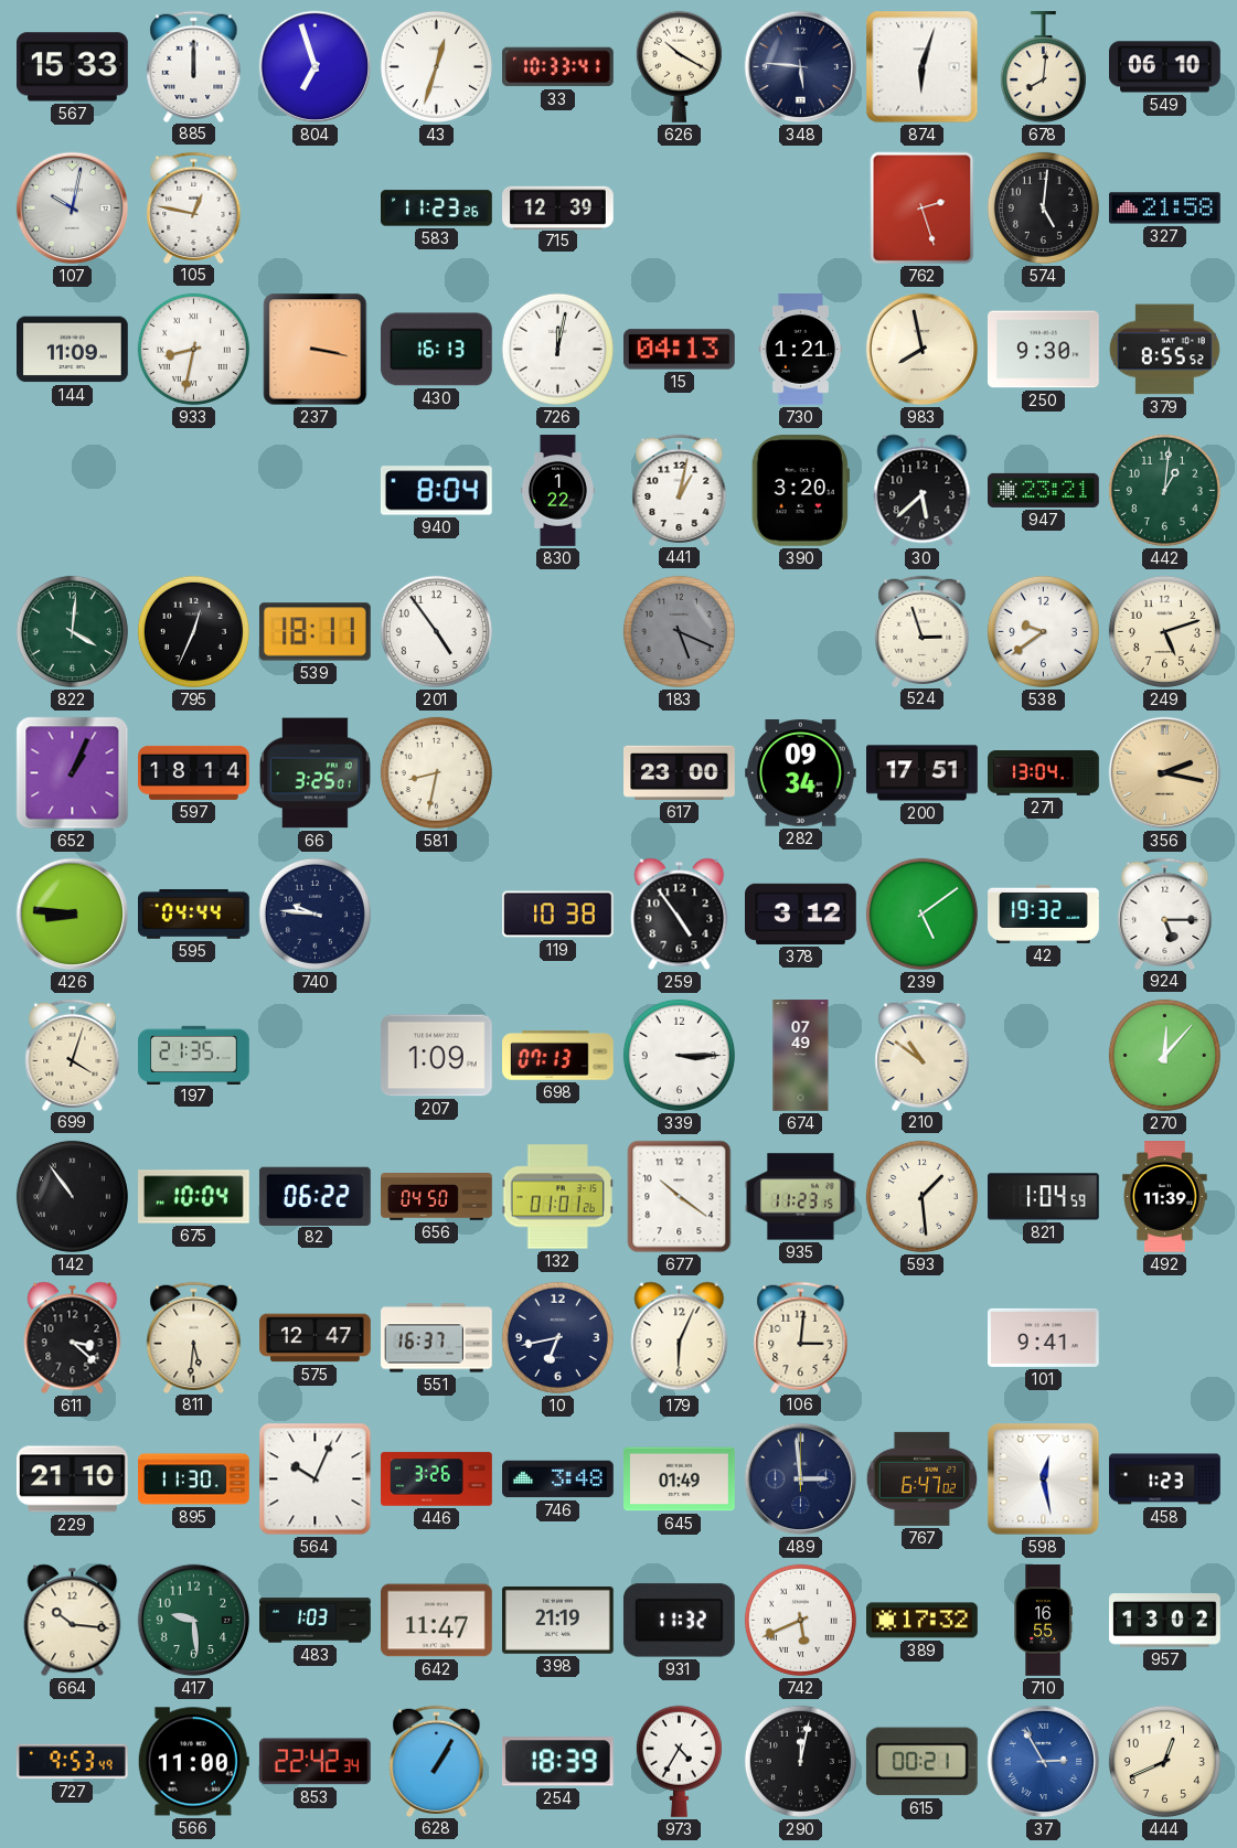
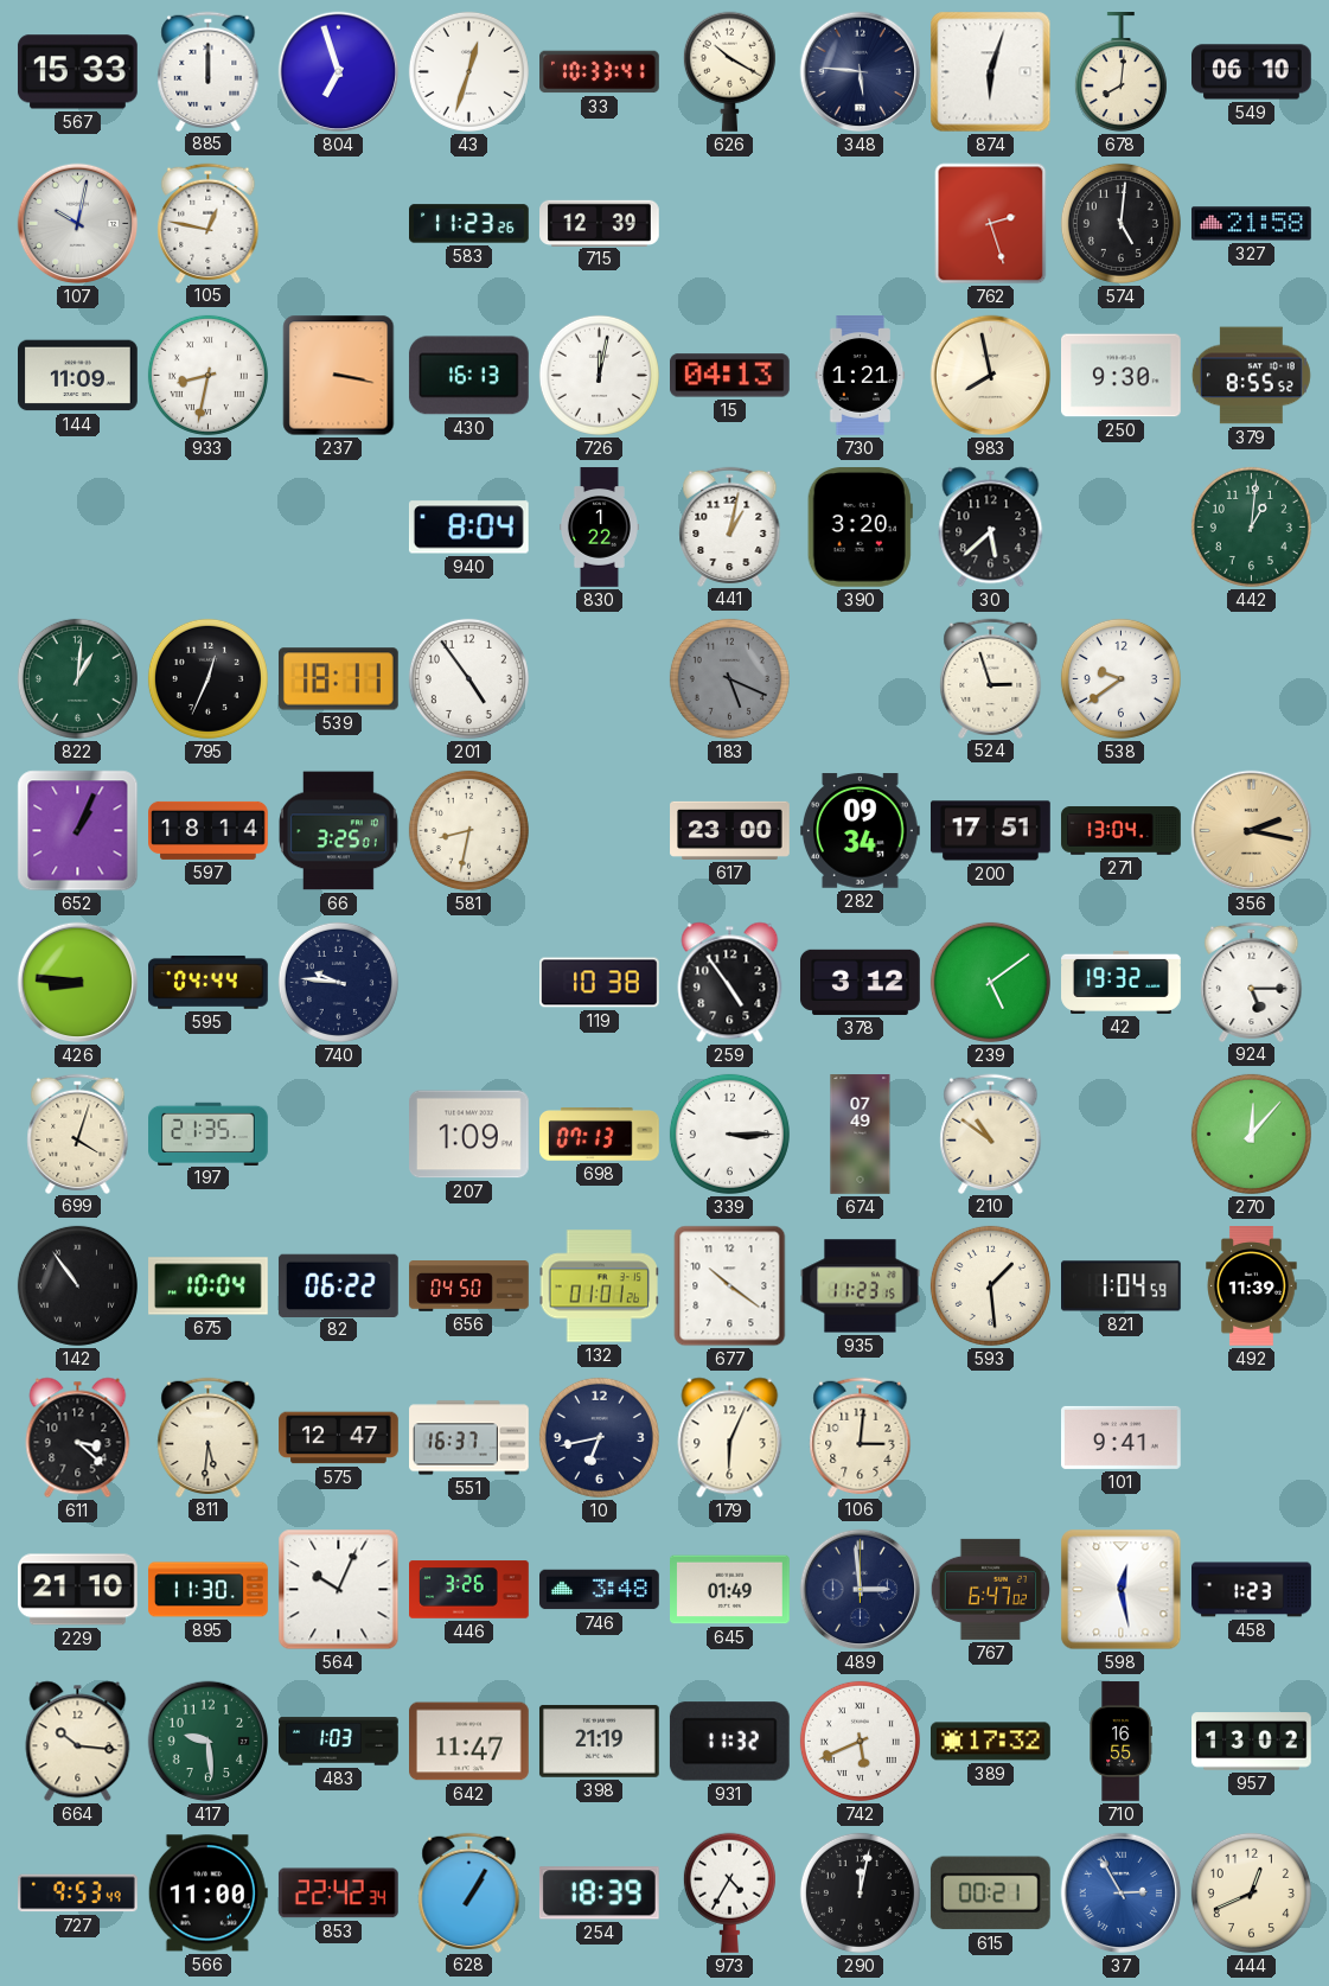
947: 23:21 -> none (1044, 490)
822: 4:01 -> 1:01 (77, 678)
249: 5:12 -> none (1164, 631)
